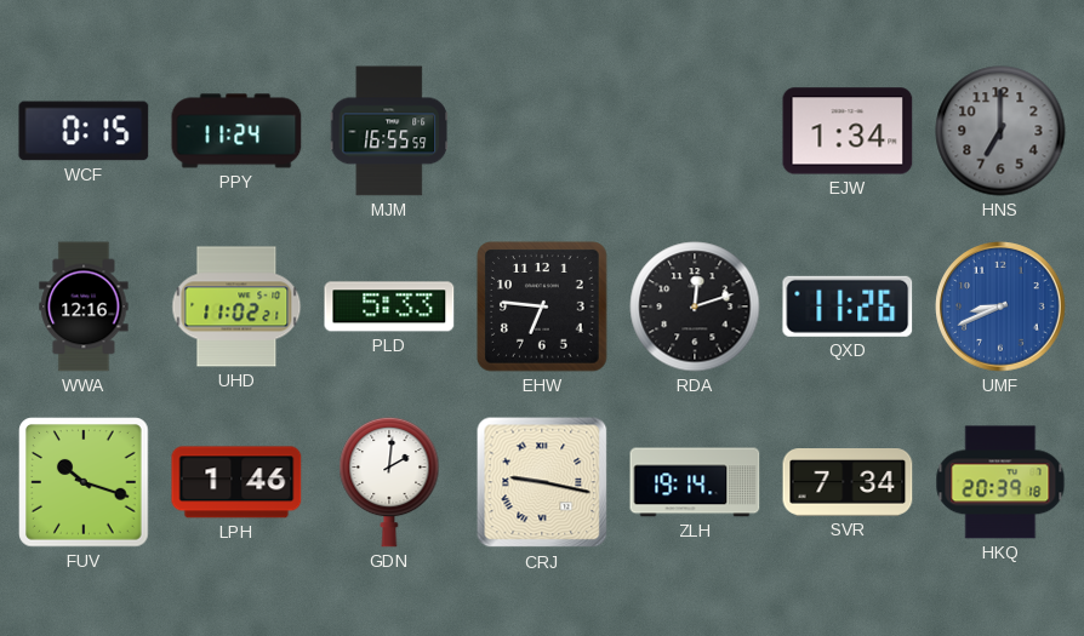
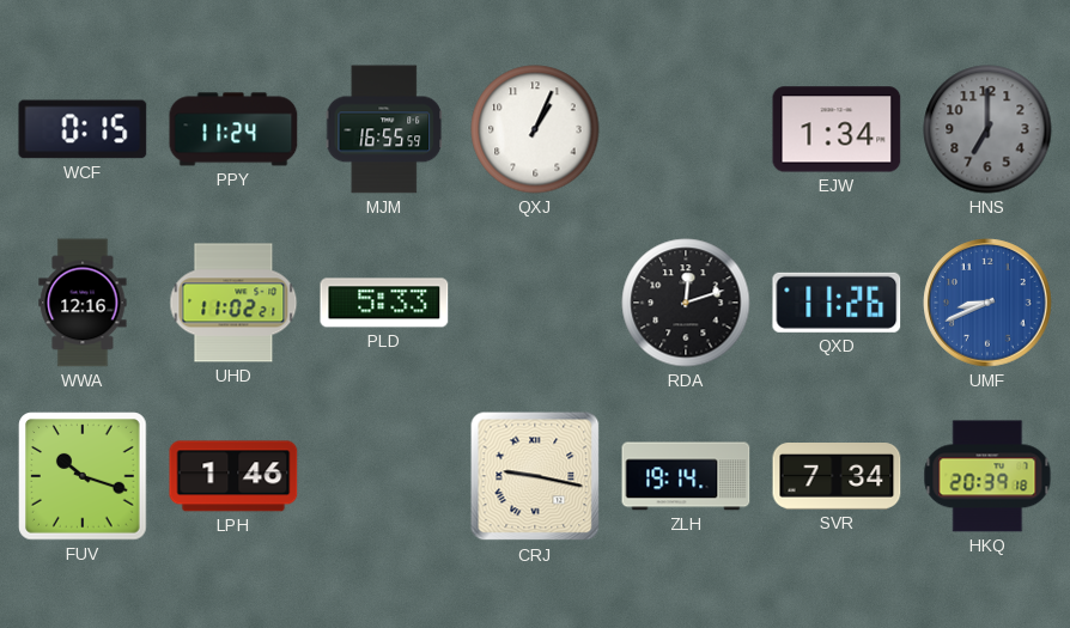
QXJ: none -> 1:04 (535, 129)
EHW: 6:46 -> none (542, 306)
GDN: 2:01 -> none (389, 482)
